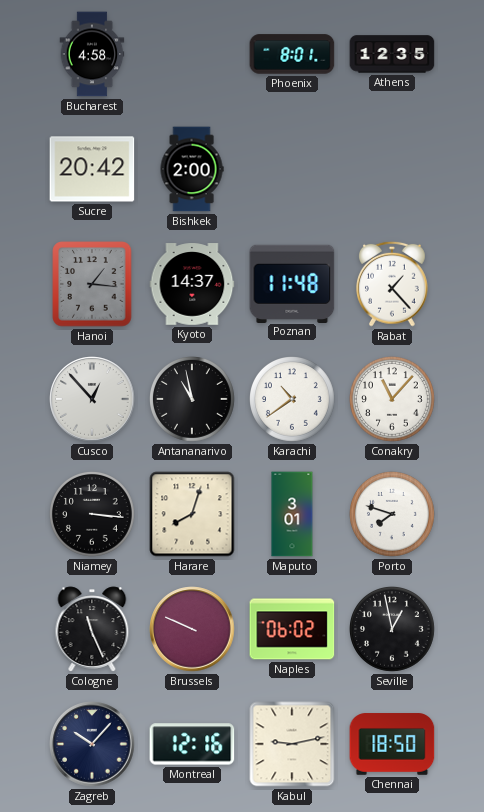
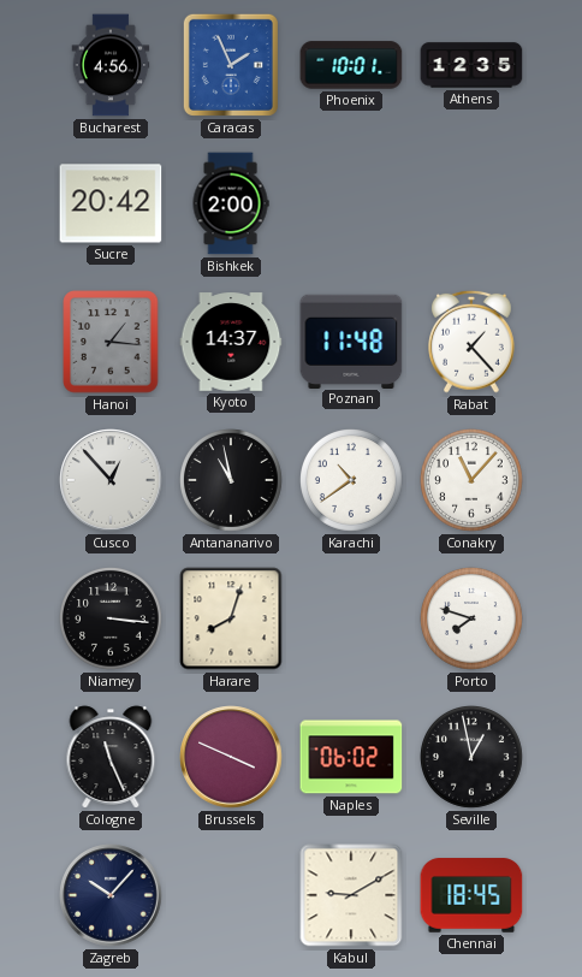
Bucharest: 4:58 -> 4:56 (111, 65)
Caracas: none -> 1:56 (231, 65)
Phoenix: 8:01 -> 10:01 (351, 65)
Maputo: 3:01 -> none (292, 514)
Brussels: 9:49 -> 3:49 (231, 757)
Montreal: 12:16 -> none (192, 744)
Kabul: 9:13 -> 9:10 (351, 895)
Chennai: 18:50 -> 18:45 (471, 895)
